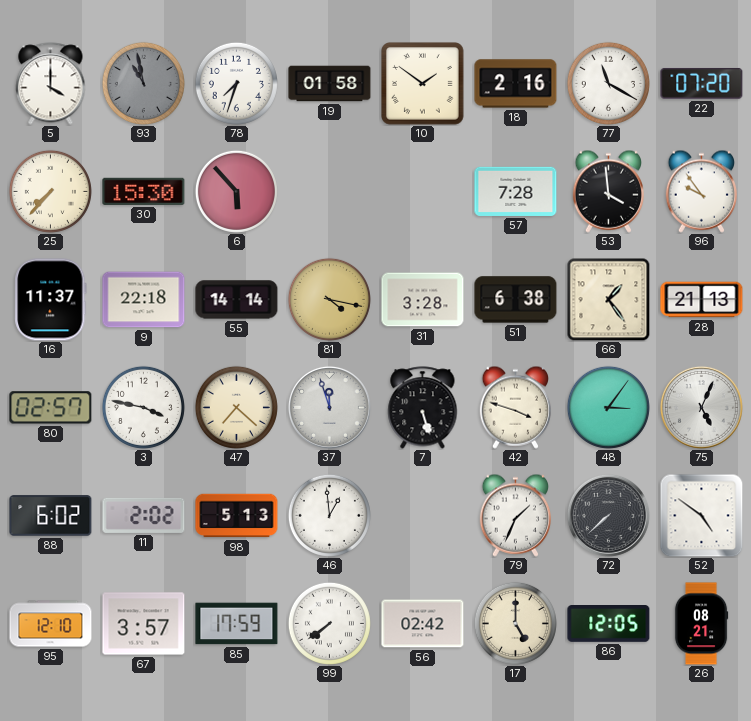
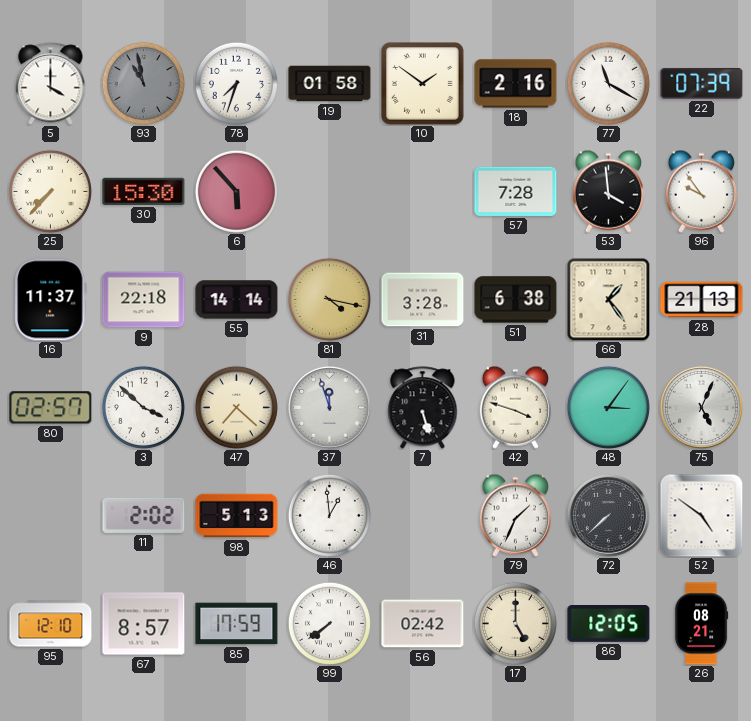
22: 07:20 -> 07:39 (702, 84)
3: 3:47 -> 3:52 (143, 407)
88: 6:02 -> none (51, 516)
67: 3:57 -> 8:57 (144, 624)
